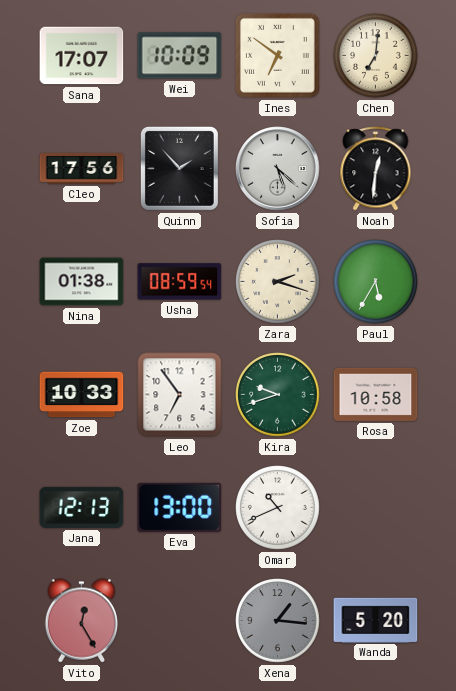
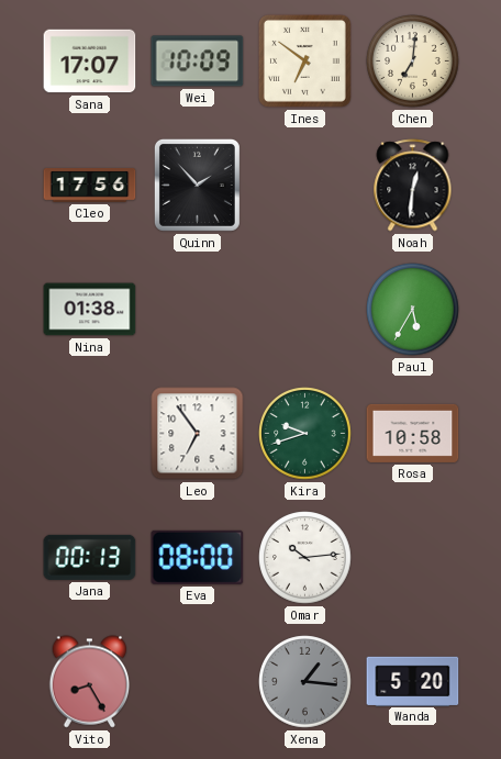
Sofia: 5:22 -> none (278, 169)
Usha: 08:59 -> none (180, 282)
Zara: 2:18 -> none (278, 282)
Zoe: 10:33 -> none (82, 395)
Jana: 12:13 -> 00:13 (90, 557)
Eva: 13:00 -> 08:00 (198, 557)
Omar: 10:41 -> 10:14 (305, 558)
Vito: 12:25 -> 8:25 (90, 682)
